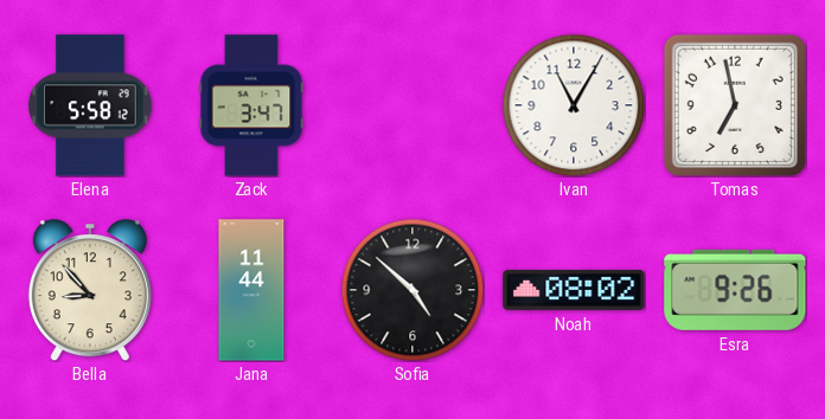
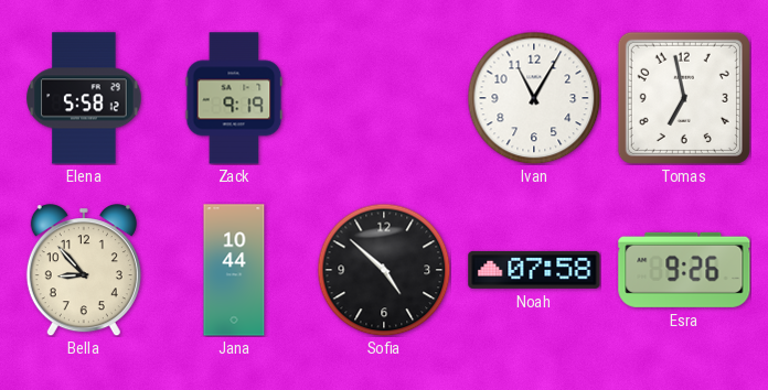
Zack: 3:47 -> 9:19 (234, 98)
Jana: 11:44 -> 10:44 (234, 270)
Noah: 08:02 -> 07:58 (534, 270)
